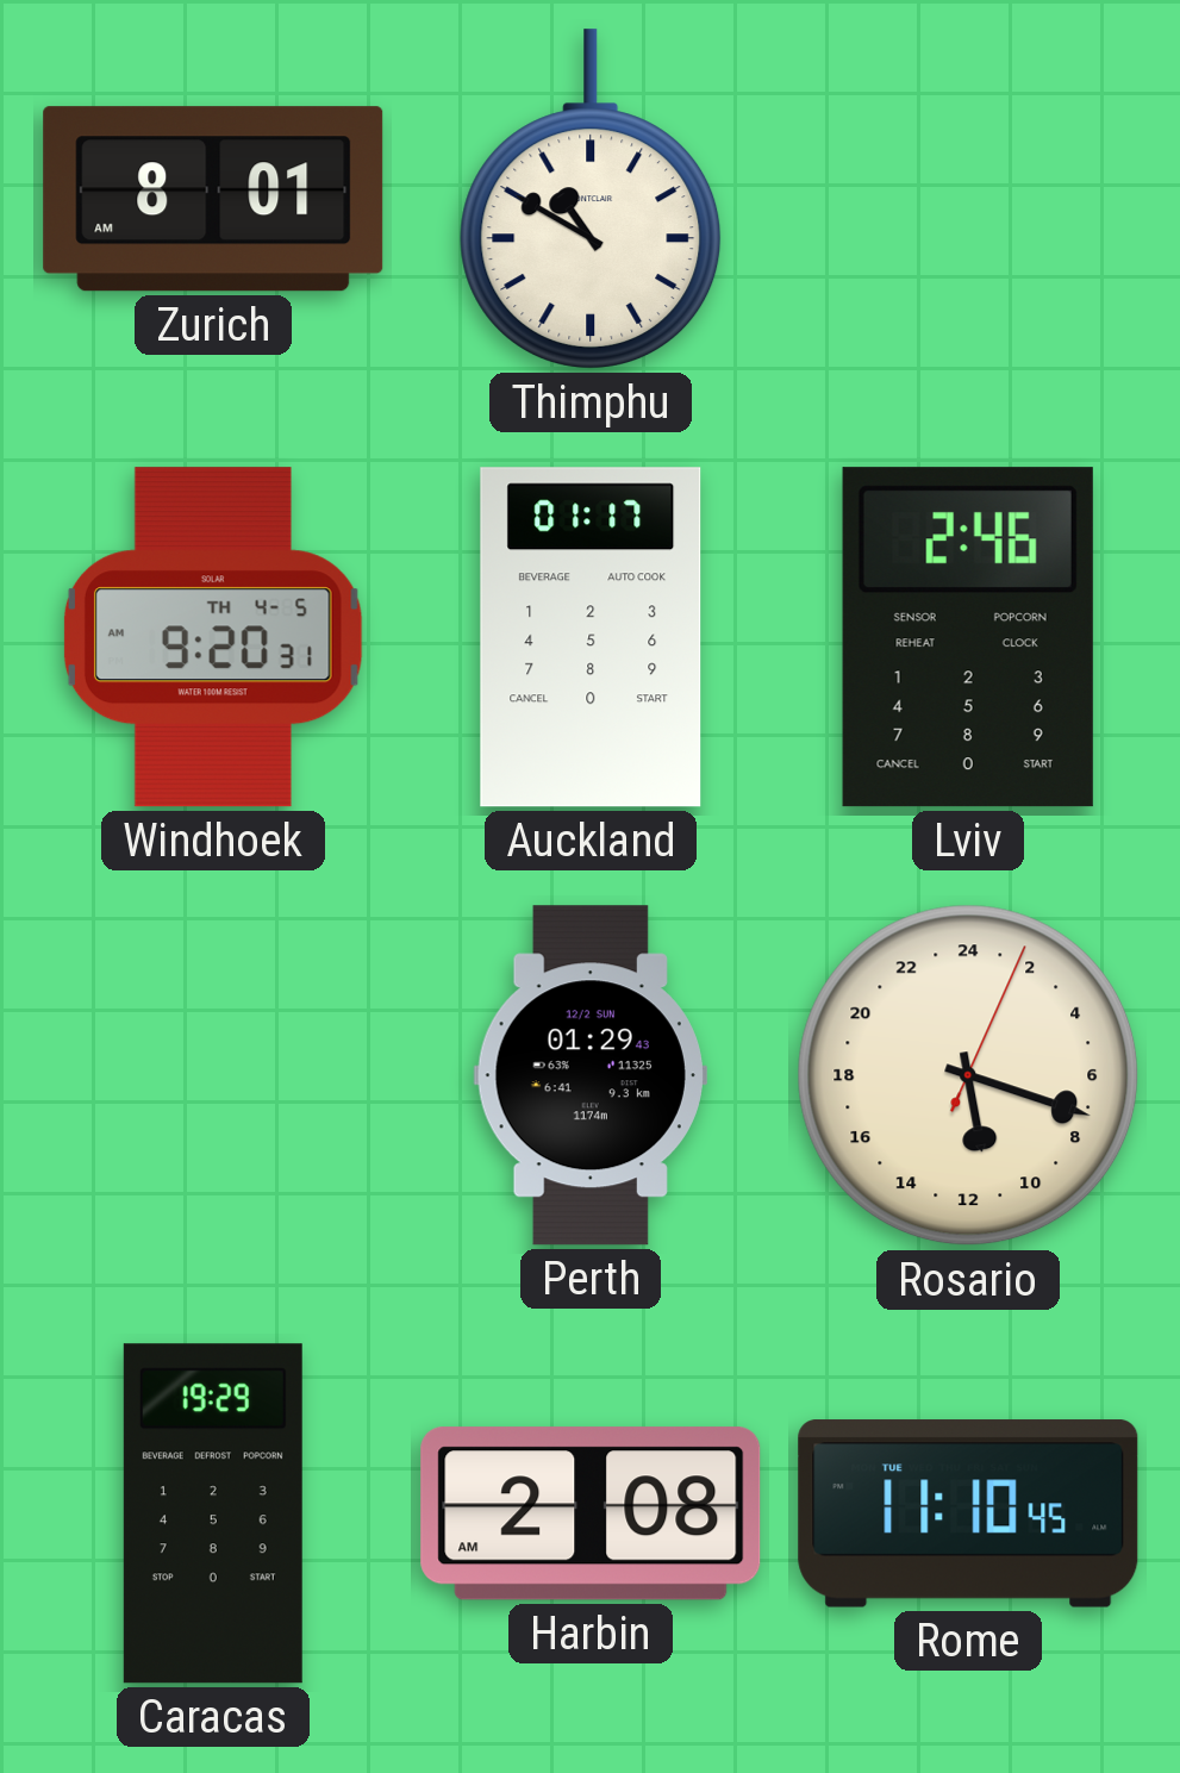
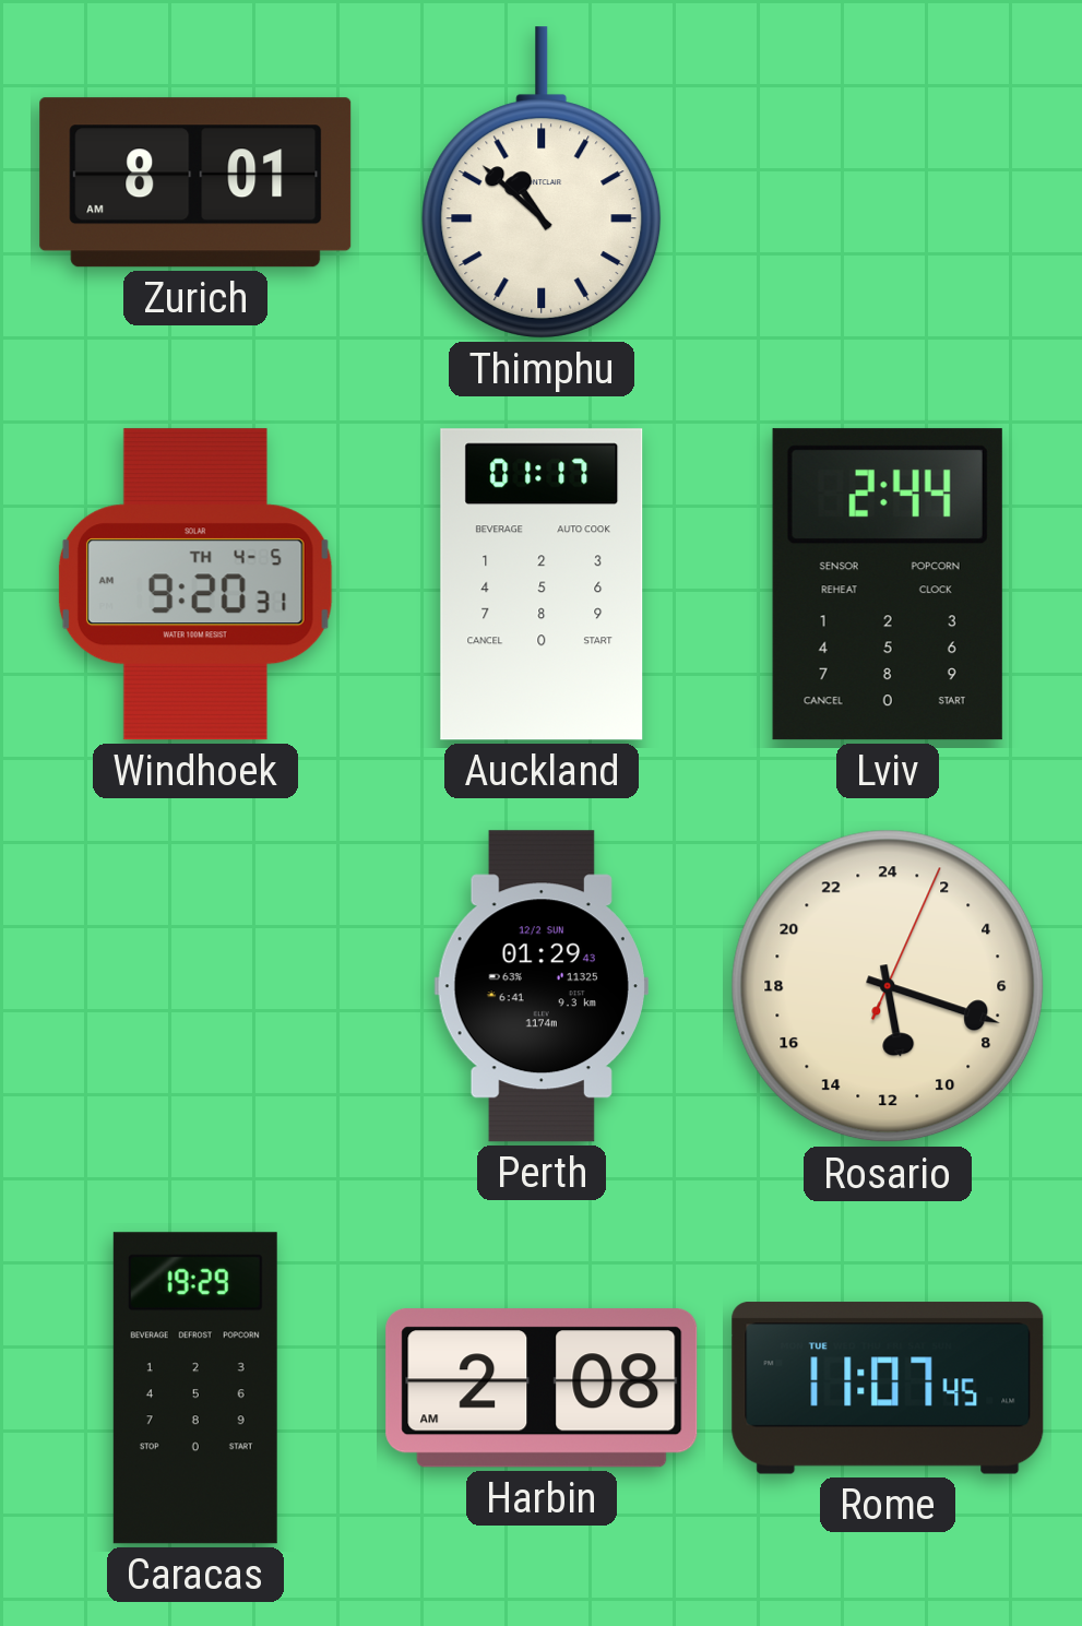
Thimphu: 10:50 -> 10:52 (542, 182)
Lviv: 2:46 -> 2:44 (888, 584)
Rome: 11:10 -> 11:07 (888, 1388)
